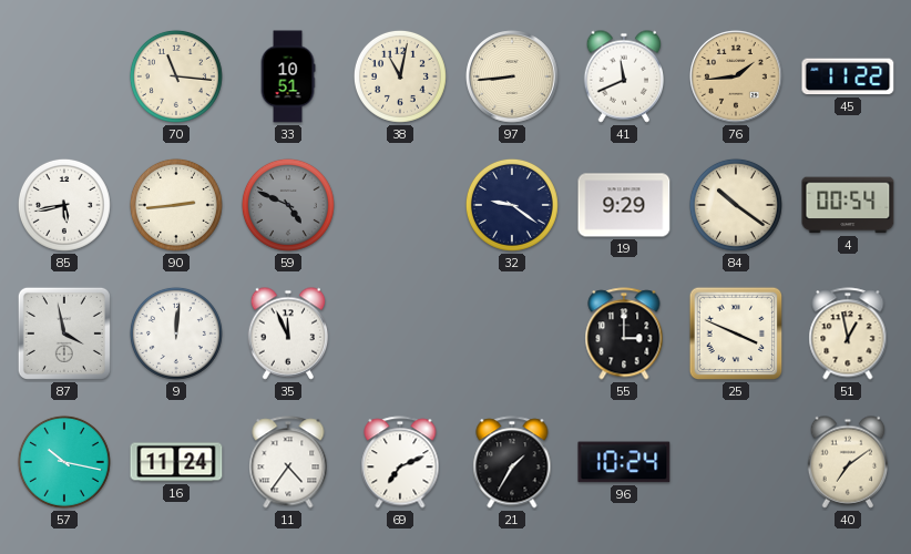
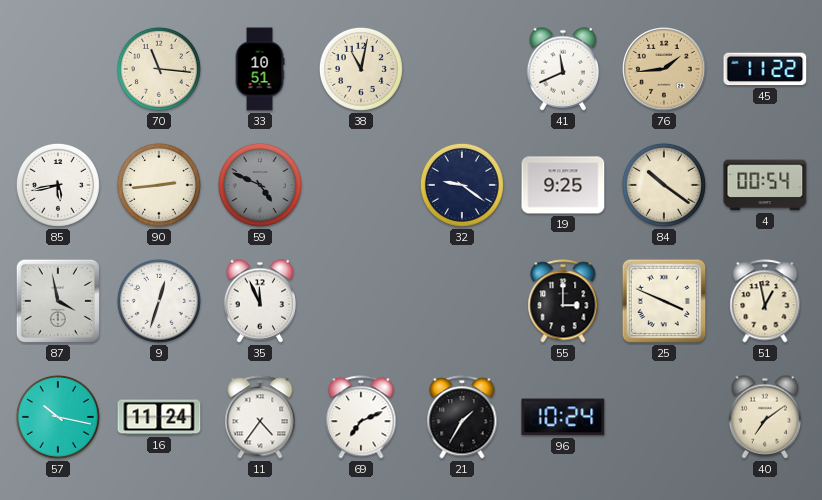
97: 8:44 -> none (513, 78)
19: 9:29 -> 9:25 (563, 185)
9: 12:01 -> 12:33 (159, 301)
